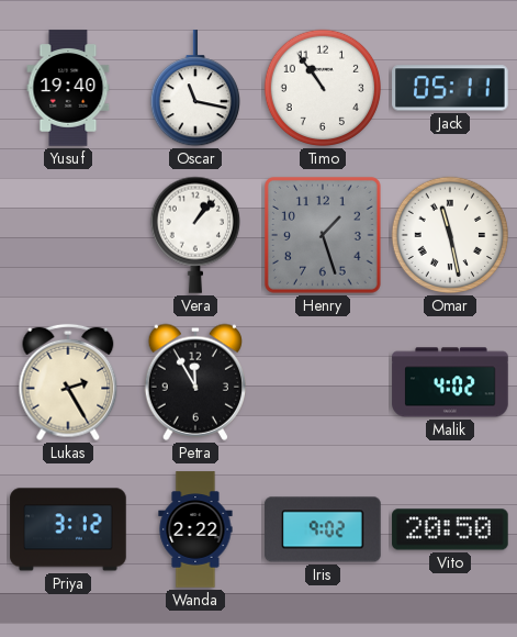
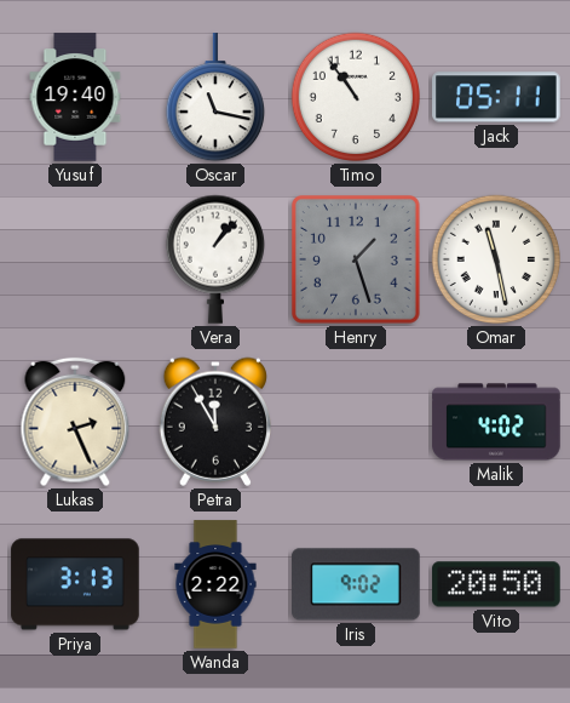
Lukas: 2:25 -> 2:26 (75, 422)
Priya: 3:12 -> 3:13 (75, 584)
